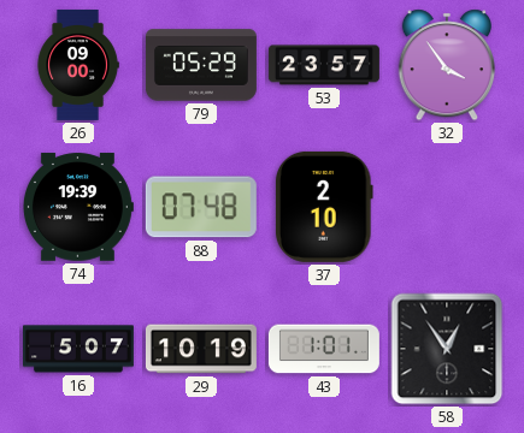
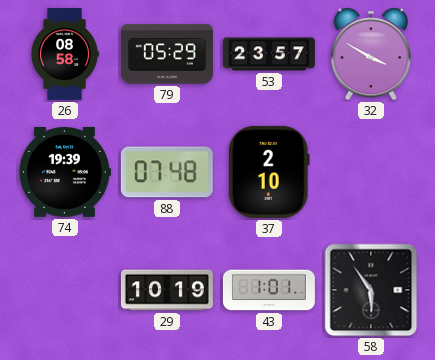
26: 09:00 -> 08:58 (65, 54)
32: 3:54 -> 3:50 (370, 54)
16: 5:07 -> none (78, 349)
58: 12:54 -> 5:54 (371, 290)
